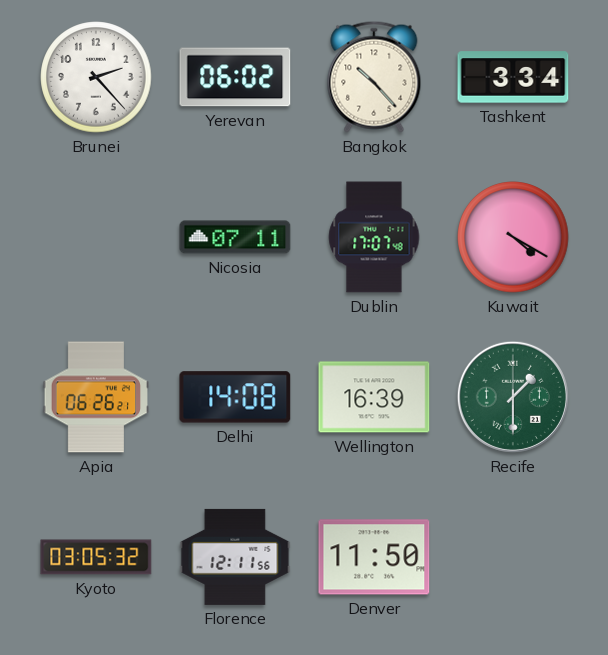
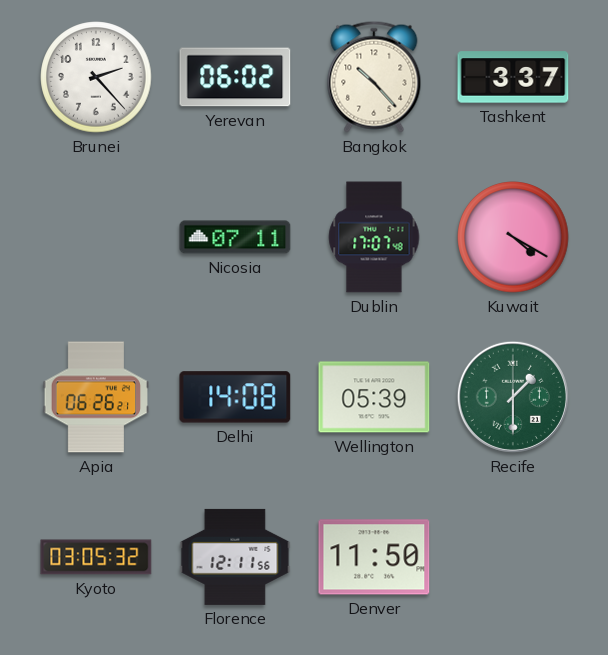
Tashkent: 3:34 -> 3:37 (513, 77)
Wellington: 16:39 -> 05:39 (374, 397)
